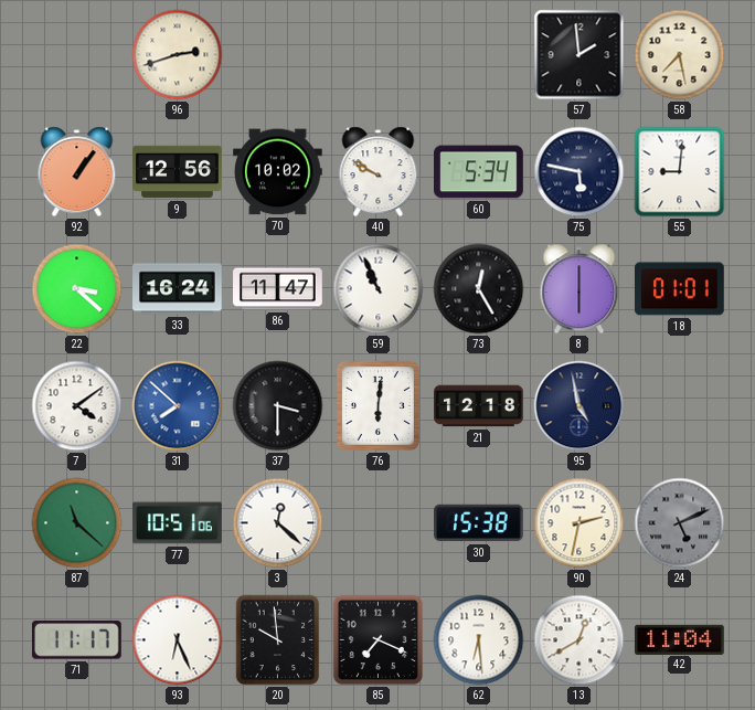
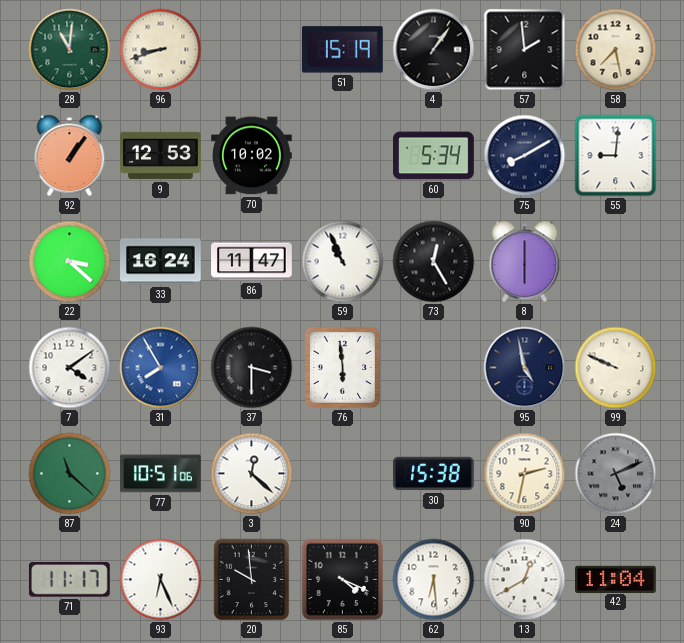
28: none -> 11:01 (70, 50)
96: 2:42 -> 8:42 (161, 50)
51: none -> 15:19 (342, 50)
4: none -> 1:06 (434, 50)
9: 12:56 -> 12:53 (161, 156)
40: 9:50 -> none (379, 172)
75: 5:47 -> 8:10 (525, 156)
18: 01:01 -> none (680, 289)
31: 7:52 -> 7:55 (161, 368)
76: 6:01 -> 5:59 (342, 367)
21: 12:18 -> none (479, 406)
99: none -> 9:49 (616, 368)
85: 7:19 -> 4:19 (342, 579)
